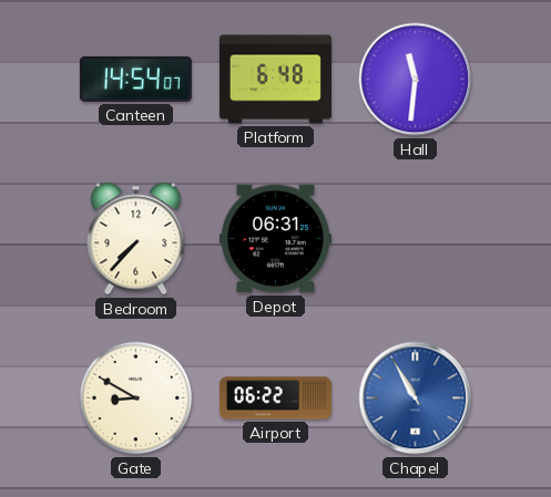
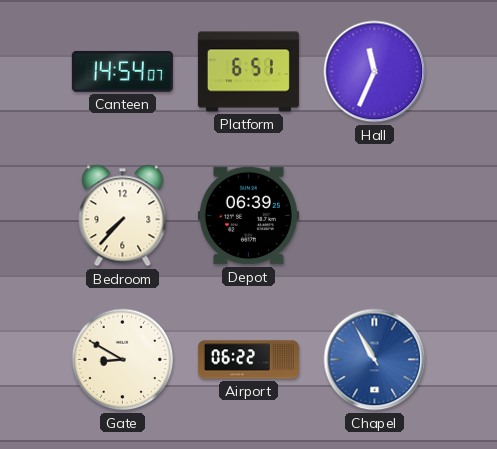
Platform: 6:48 -> 6:51 (248, 72)
Hall: 11:31 -> 11:34 (375, 72)
Depot: 06:31 -> 06:39 (248, 216)
